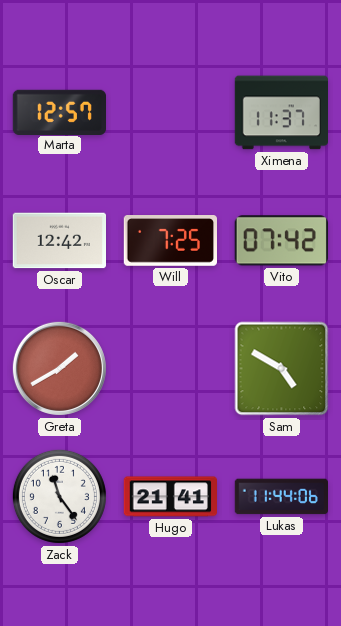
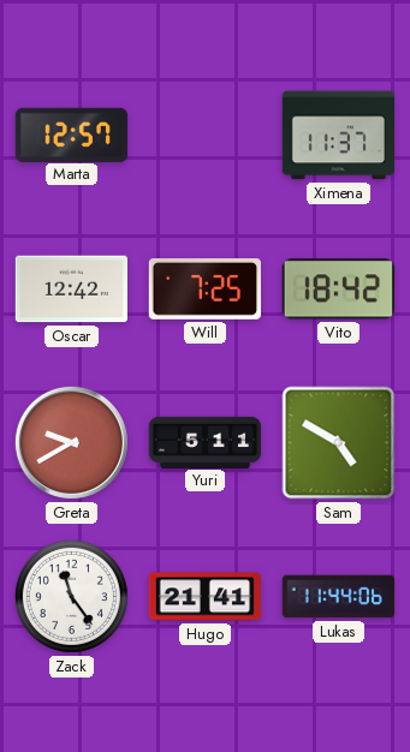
Vito: 07:42 -> 18:42 (338, 290)
Greta: 1:40 -> 9:40 (71, 442)
Yuri: none -> 5:11 (206, 442)
